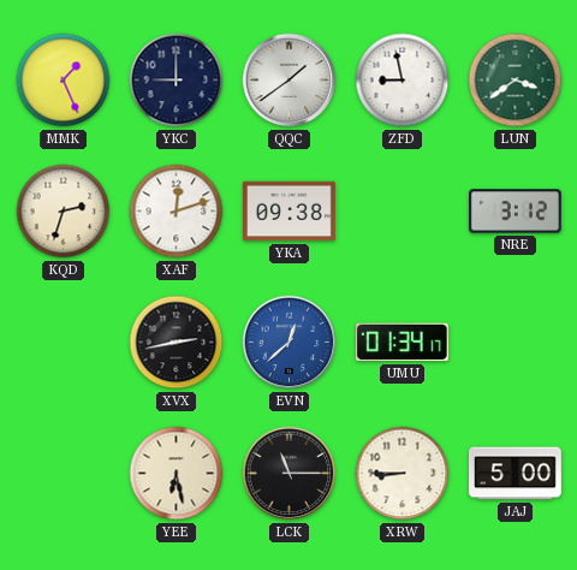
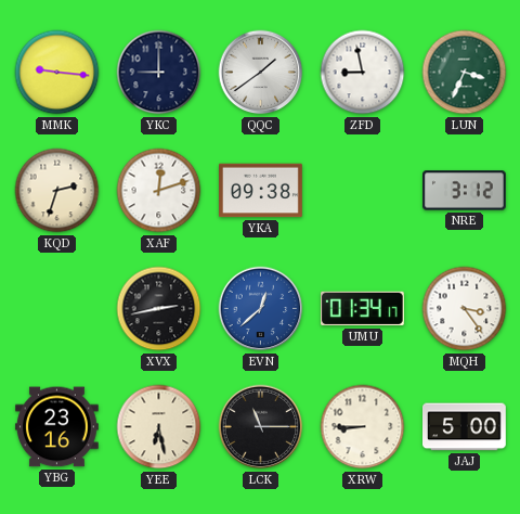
MMK: 1:26 -> 9:16 (57, 73)
LUN: 3:39 -> 3:34 (465, 73)
MQH: none -> 3:24 (465, 309)
YBG: none -> 23:16 (57, 427)
